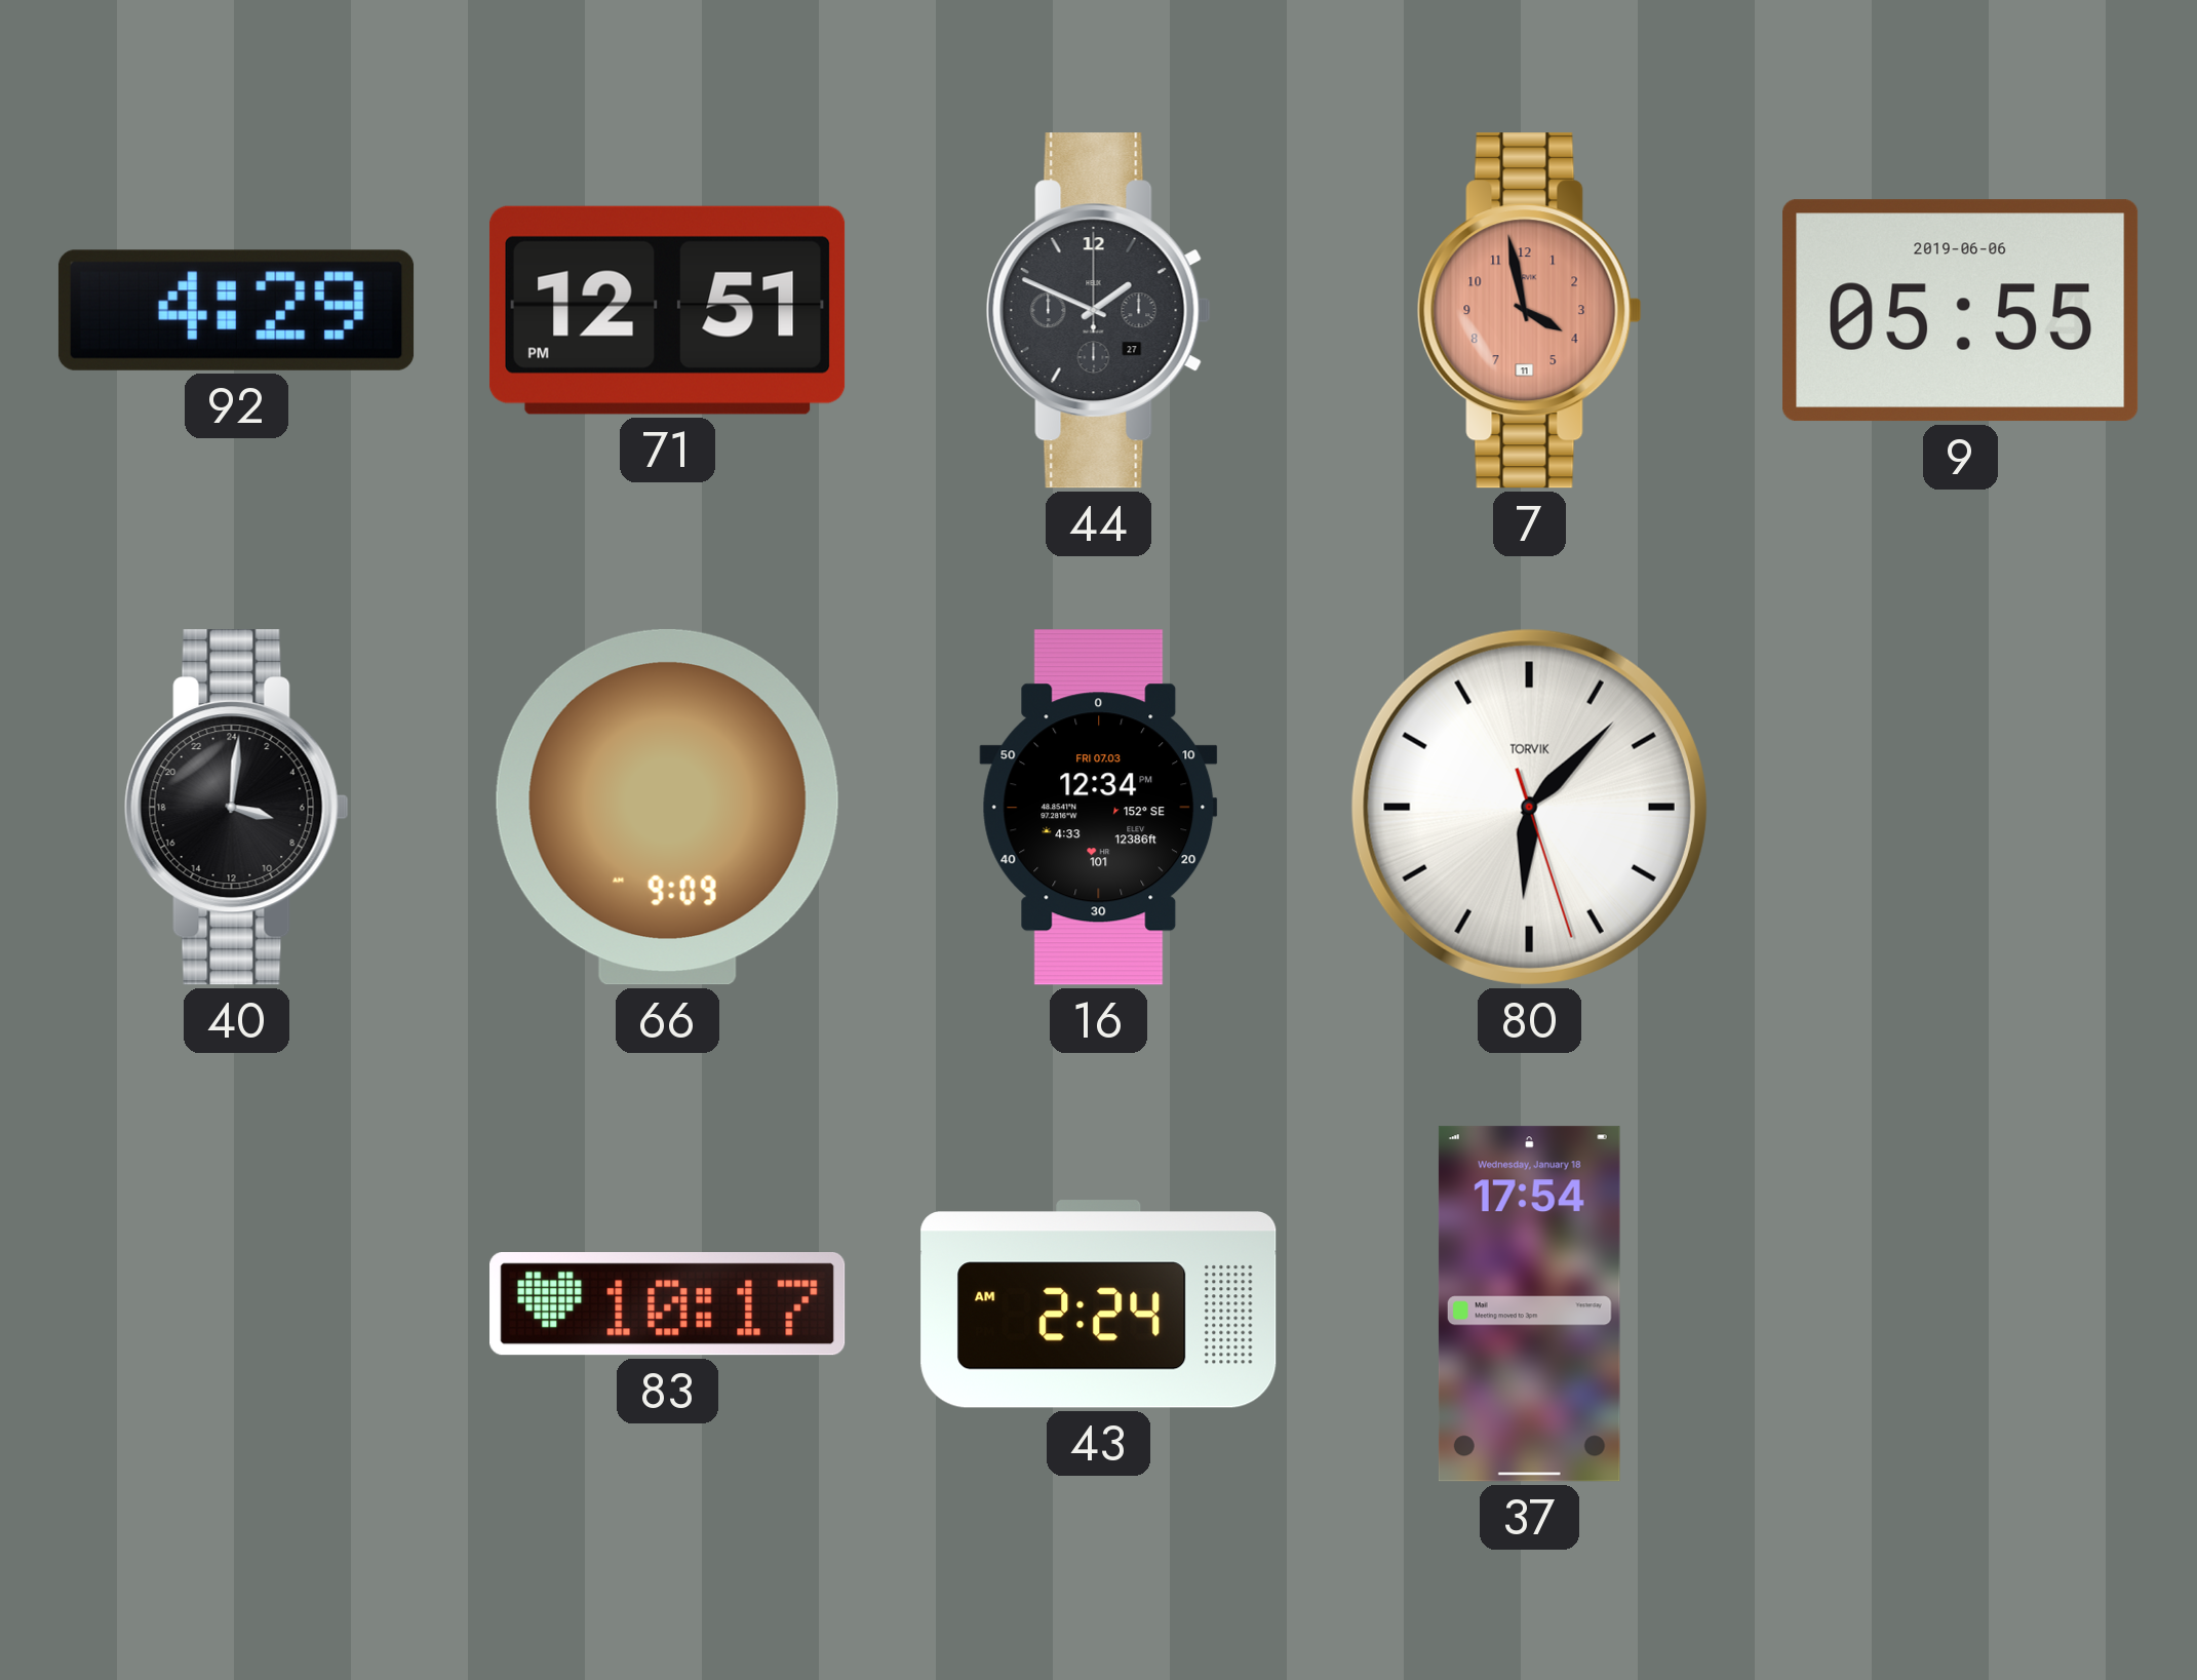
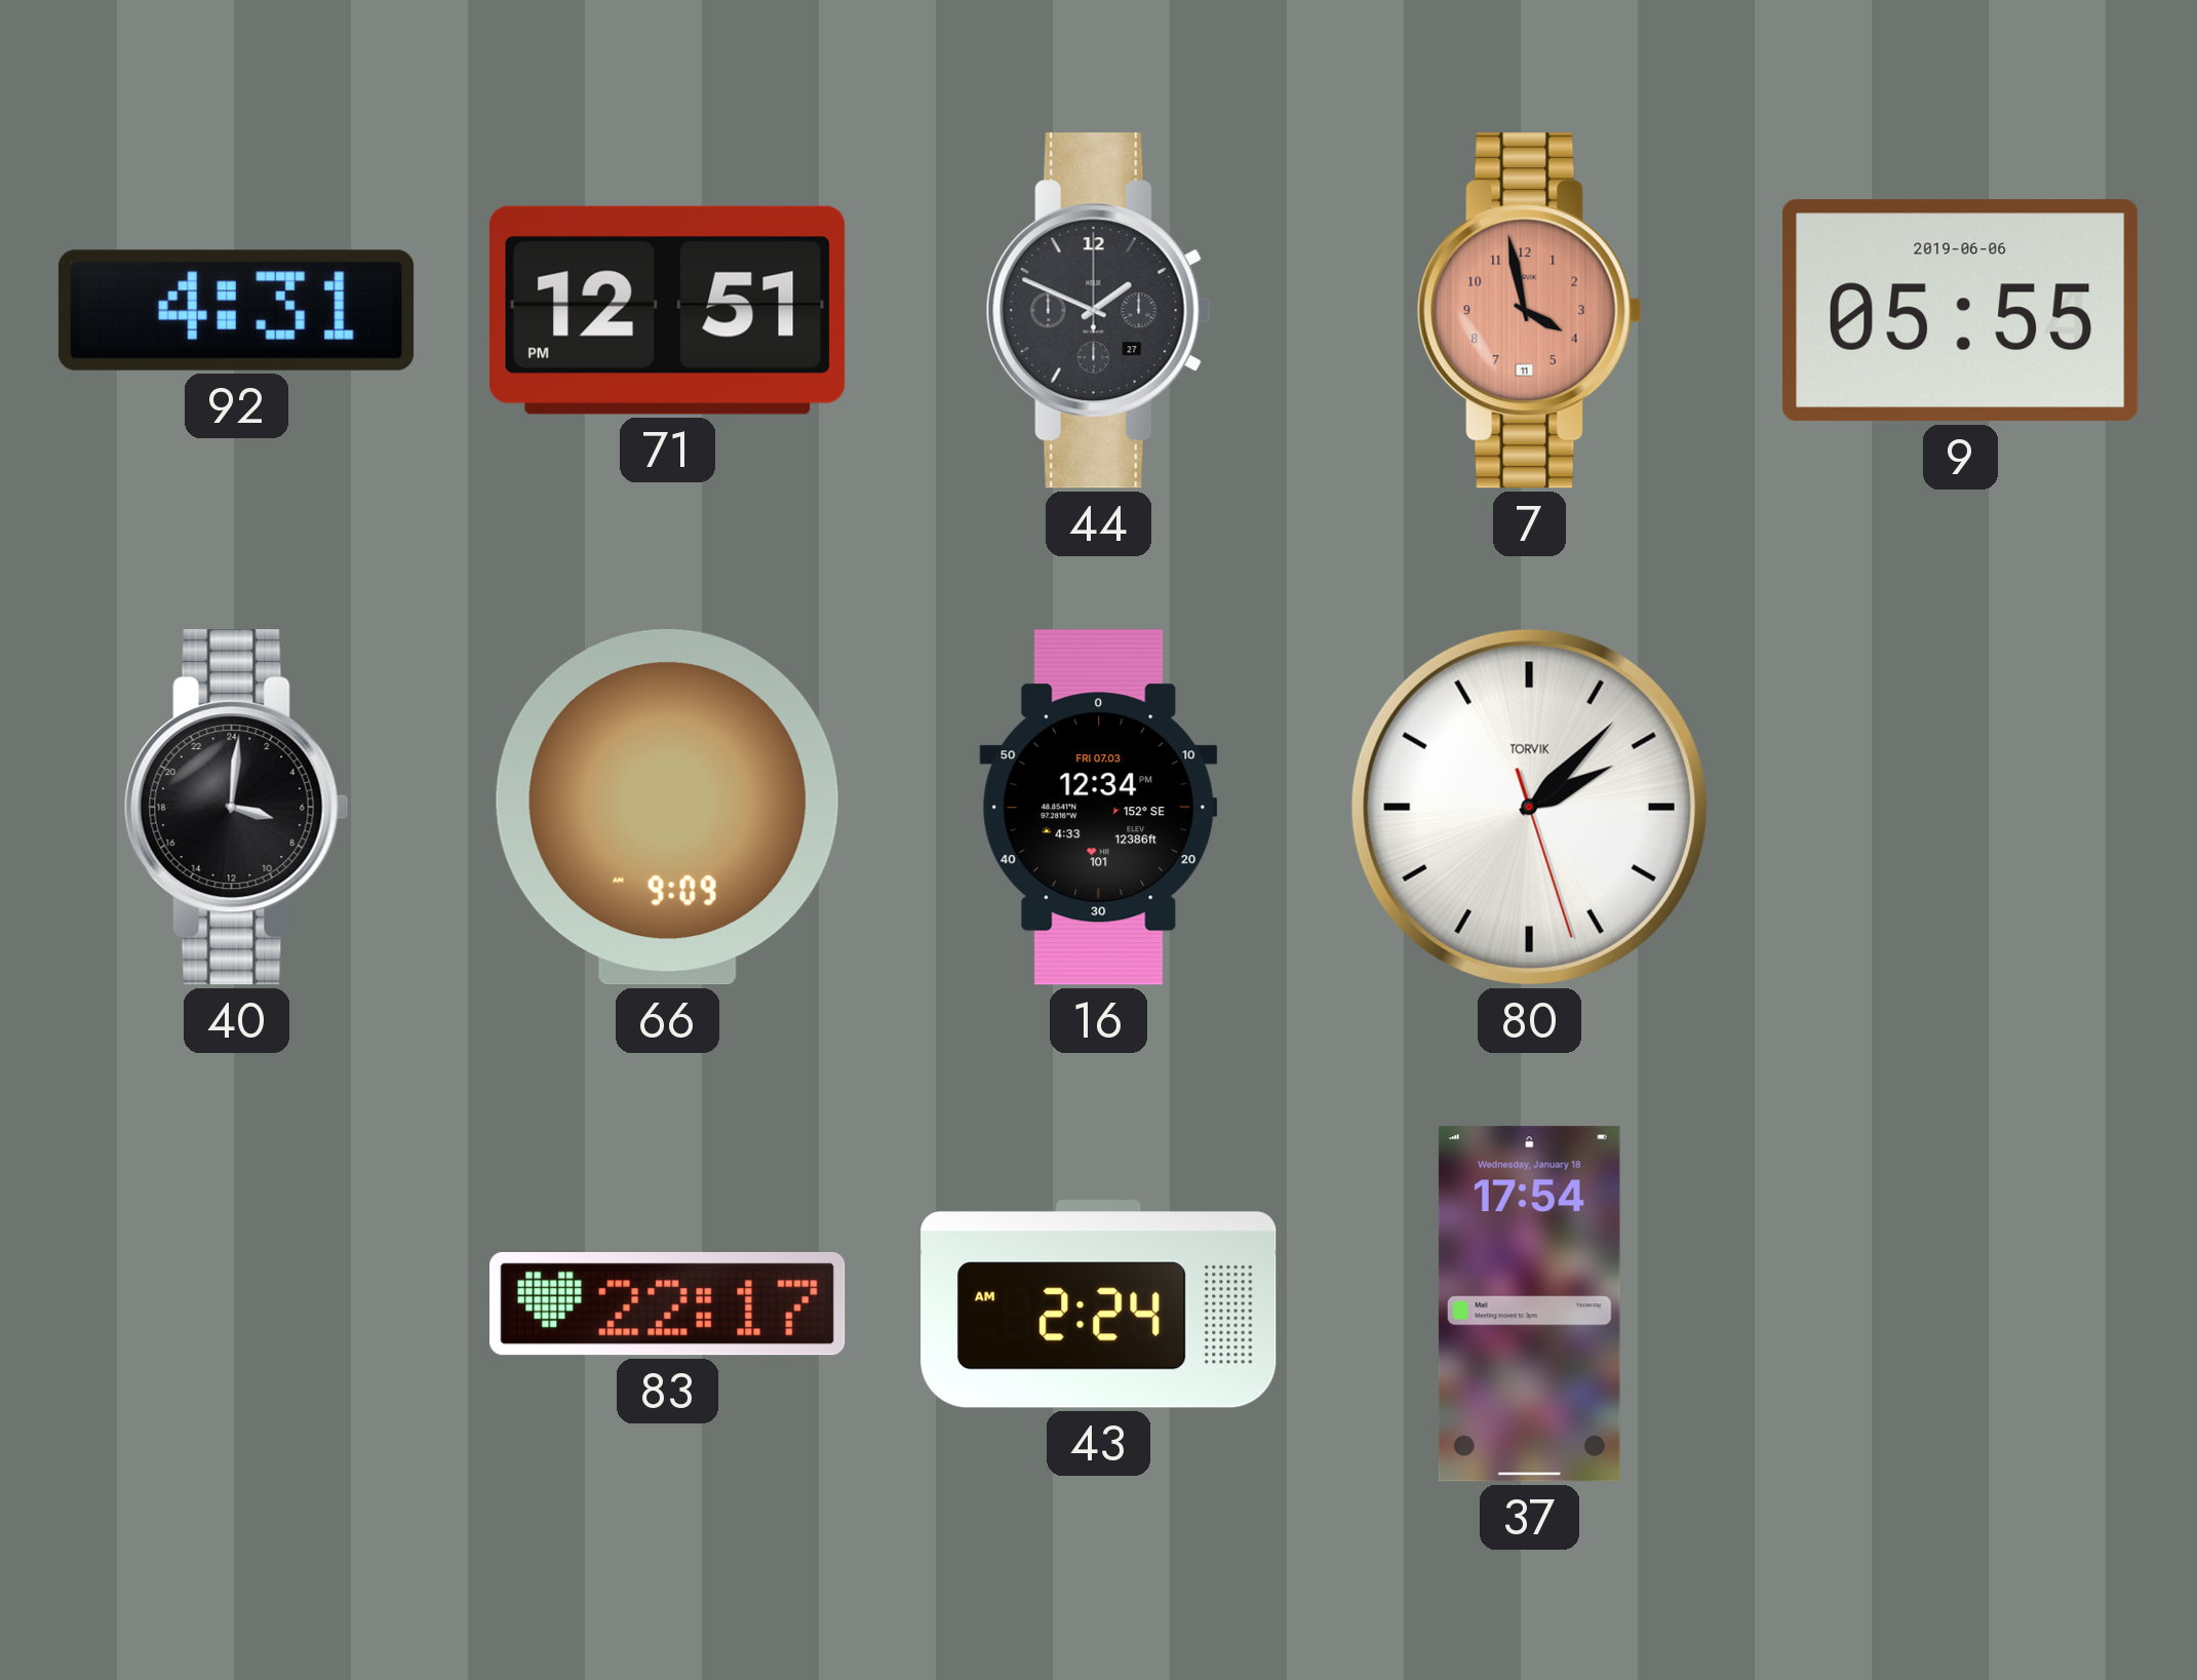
92: 4:29 -> 4:31 (236, 310)
80: 6:07 -> 2:07 (1529, 807)
83: 10:17 -> 22:17 (668, 1304)
